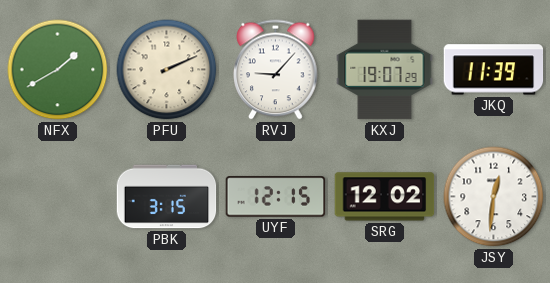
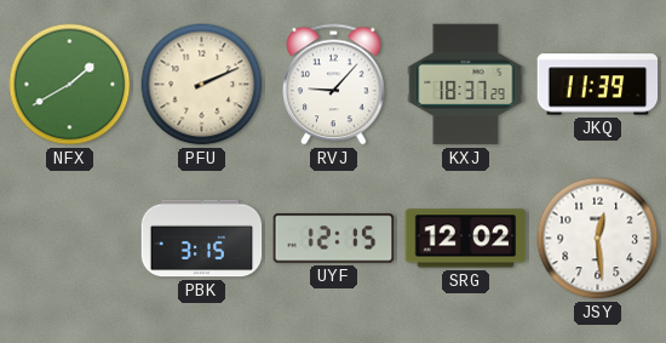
KXJ: 19:07 -> 18:37 (466, 85)
JSY: 12:31 -> 12:29 (598, 239)
